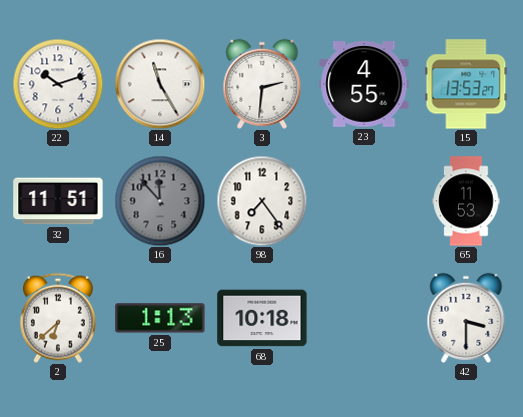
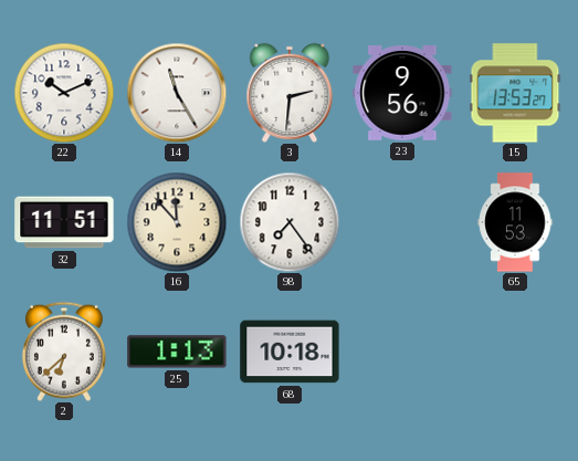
22: 10:12 -> 10:11 (64, 93)
23: 4:55 -> 9:56 (402, 94)
16 dial: grey -> cream (177, 222)
42: 3:30 -> none (466, 318)
